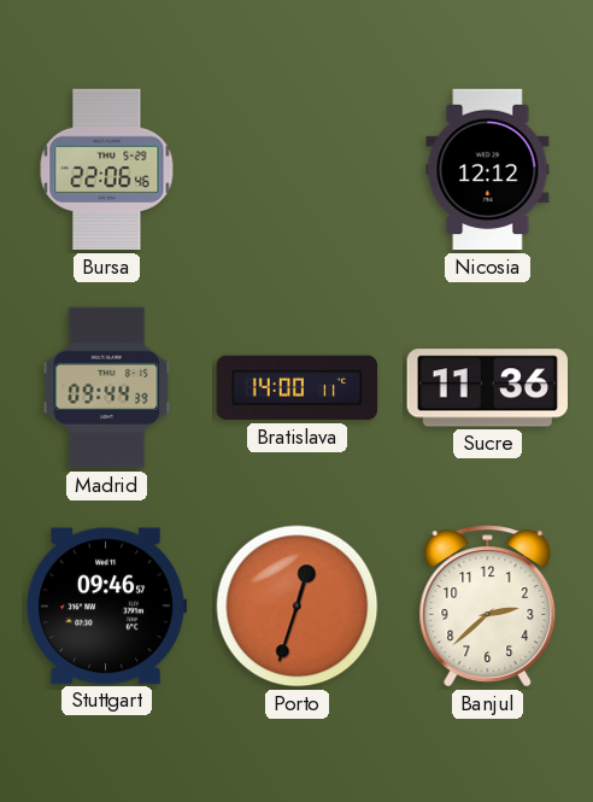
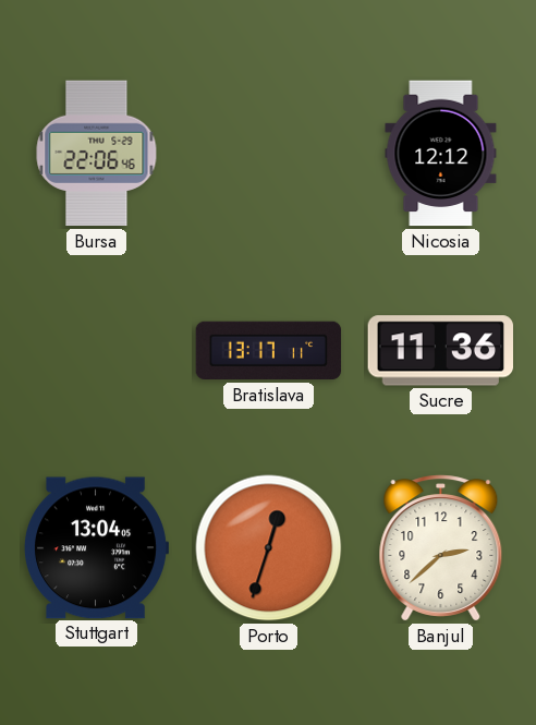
Madrid: 09:44 -> none (107, 388)
Bratislava: 14:00 -> 13:17 (269, 351)
Stuttgart: 09:46 -> 13:04 (96, 548)
